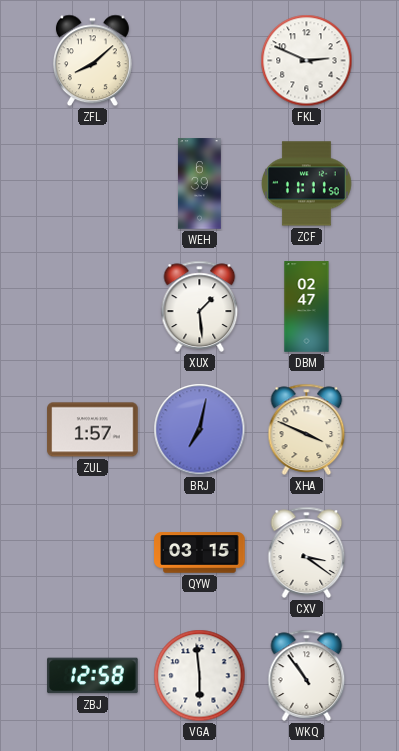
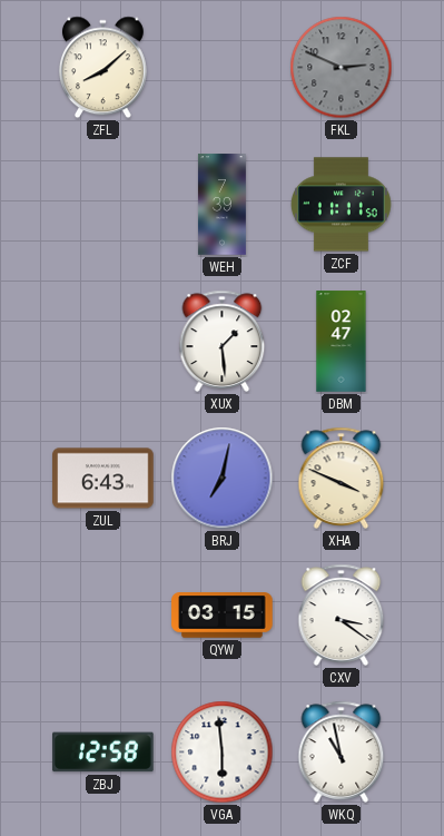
FKL dial: white -> grey (342, 68)
WEH: 6:39 -> 7:39 (221, 205)
ZUL: 1:57 -> 6:43 (103, 479)
WKQ: 10:54 -> 10:58 (342, 751)
